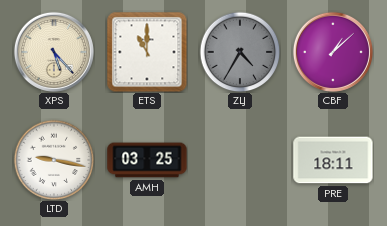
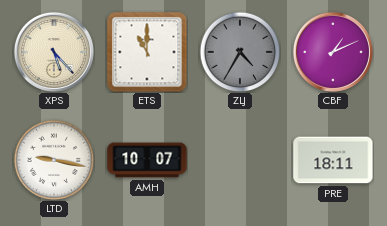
CBF: 1:08 -> 1:11 (333, 52)
AMH: 03:25 -> 10:07 (147, 160)
